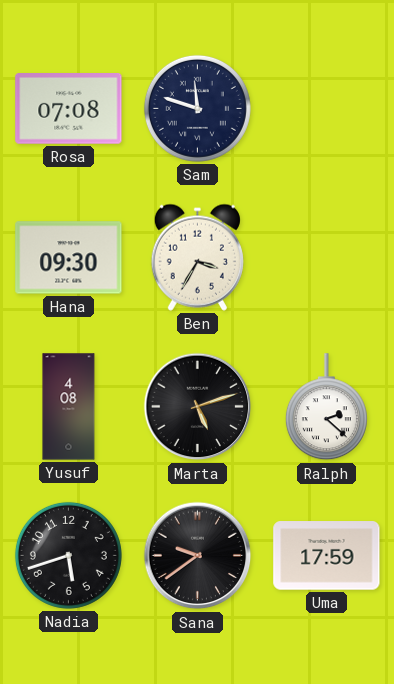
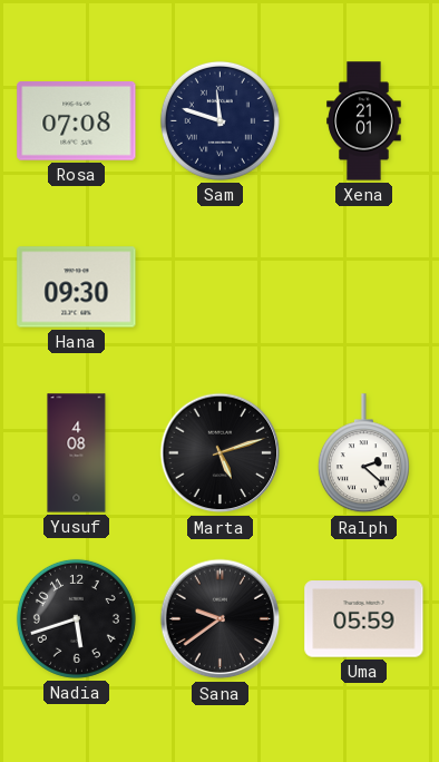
Xena: none -> 21:01 (364, 121)
Ben: 3:35 -> none (197, 257)
Uma: 17:59 -> 05:59 (364, 619)
